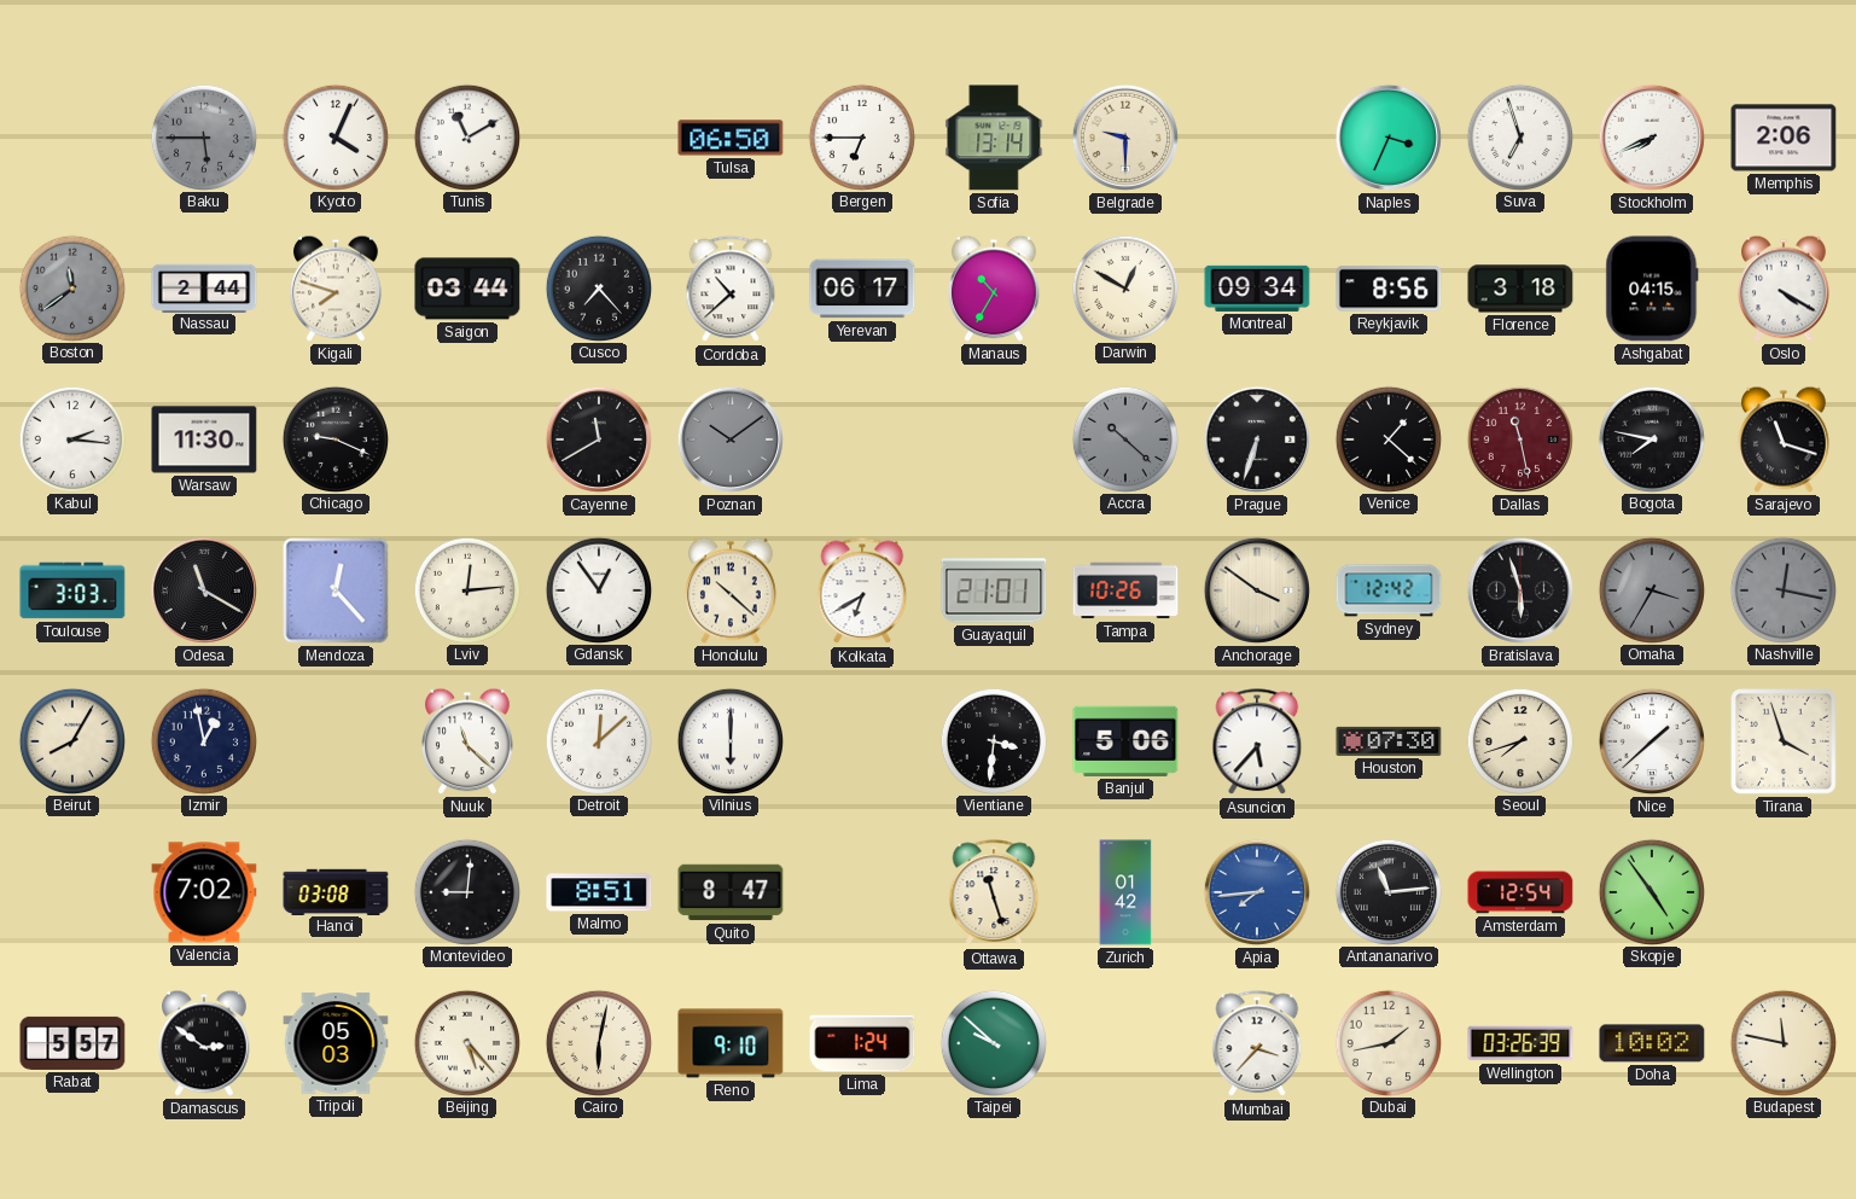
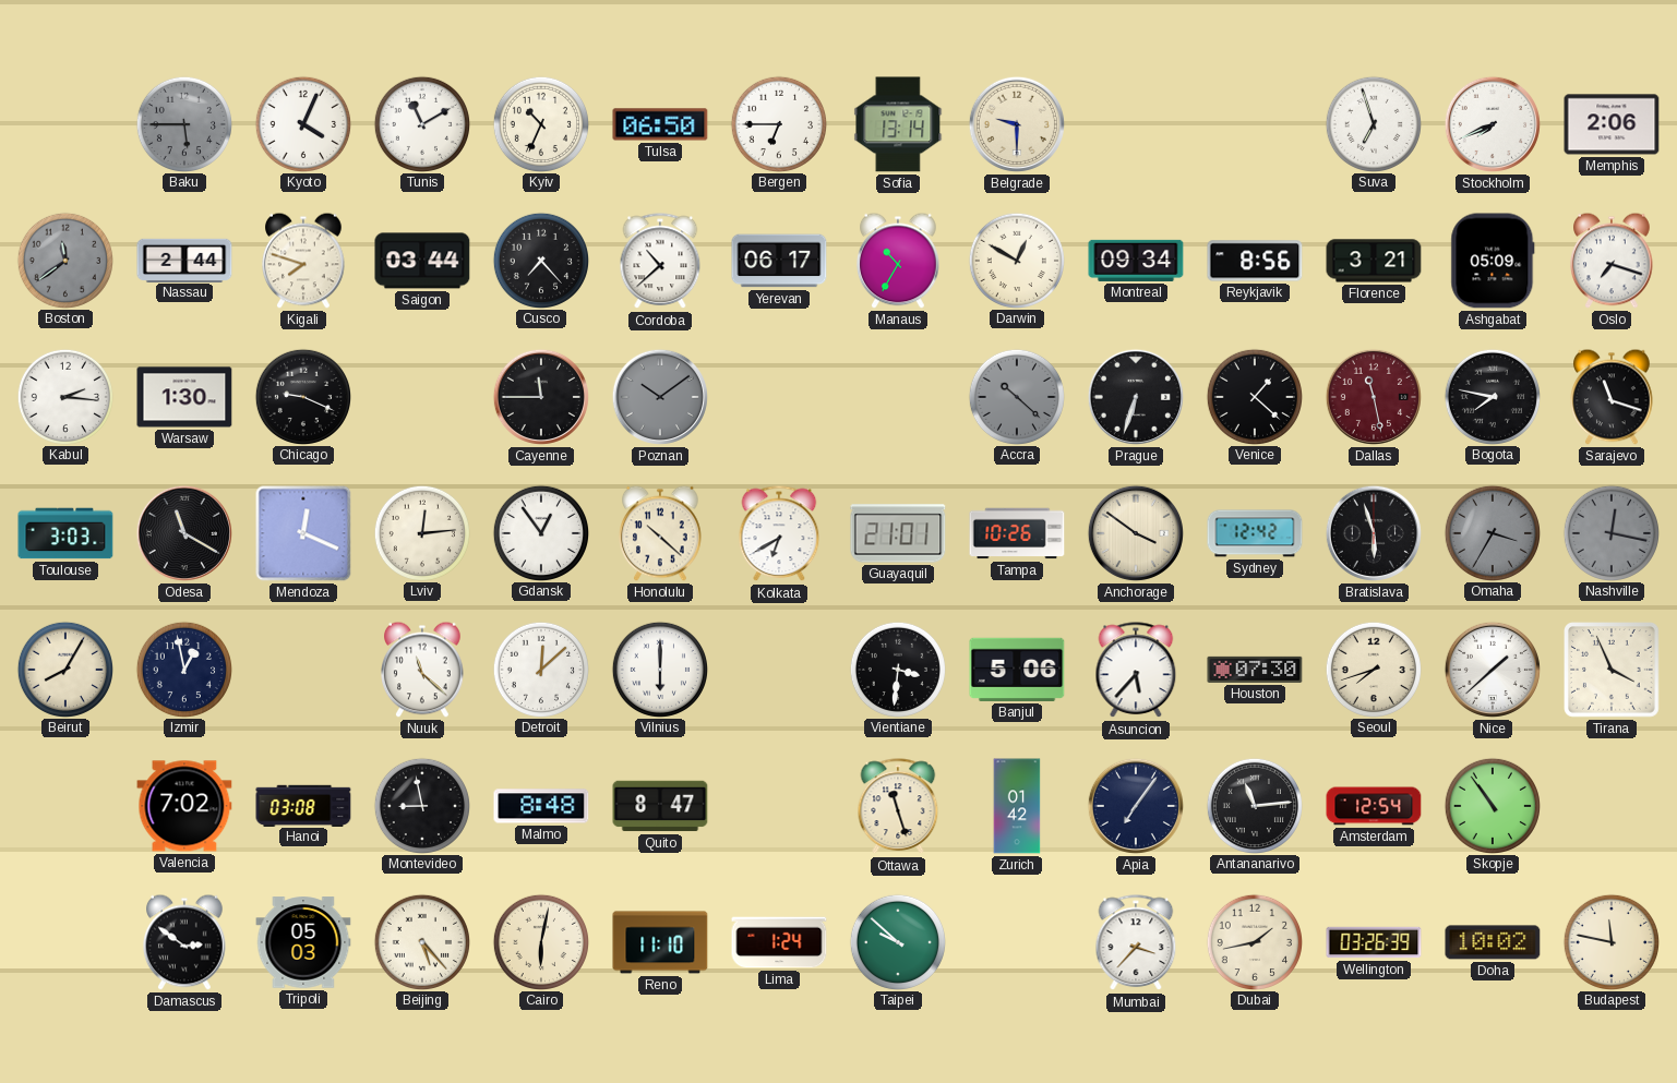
Kyiv: none -> 10:34 (540, 123)
Naples: 3:34 -> none (1389, 138)
Florence: 3:18 -> 3:21 (1374, 261)
Ashgabat: 04:15 -> 05:09 (1493, 261)
Oslo: 4:20 -> 7:18 (1612, 261)
Warsaw: 11:30 -> 1:30 (184, 397)
Cayenne: 11:40 -> 11:45 (541, 397)
Mendoza: 12:23 -> 12:19 (303, 533)
Tirana: 3:57 -> 3:56 (1613, 671)
Montevideo: 9:01 -> 8:58 (421, 805)
Malmo: 8:51 -> 8:48 (541, 806)
Apia: 7:44 -> 7:06 (1136, 806)
Apia dial: blue -> navy (1136, 806)
Skopje: 4:54 -> 10:54 (1492, 805)
Rabat: 5:57 -> none (72, 1043)
Reno: 9:10 -> 11:10 (660, 942)
